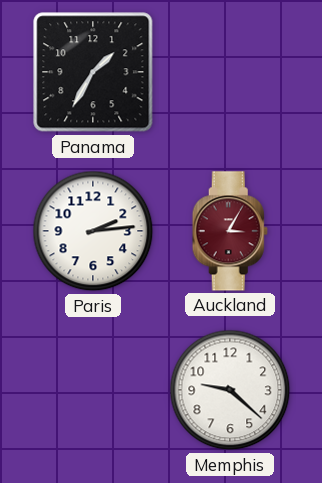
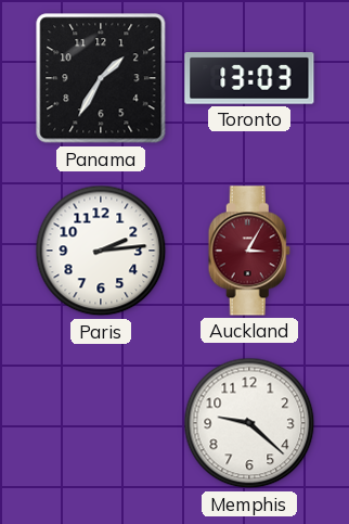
Toronto: none -> 13:03 (249, 78)
